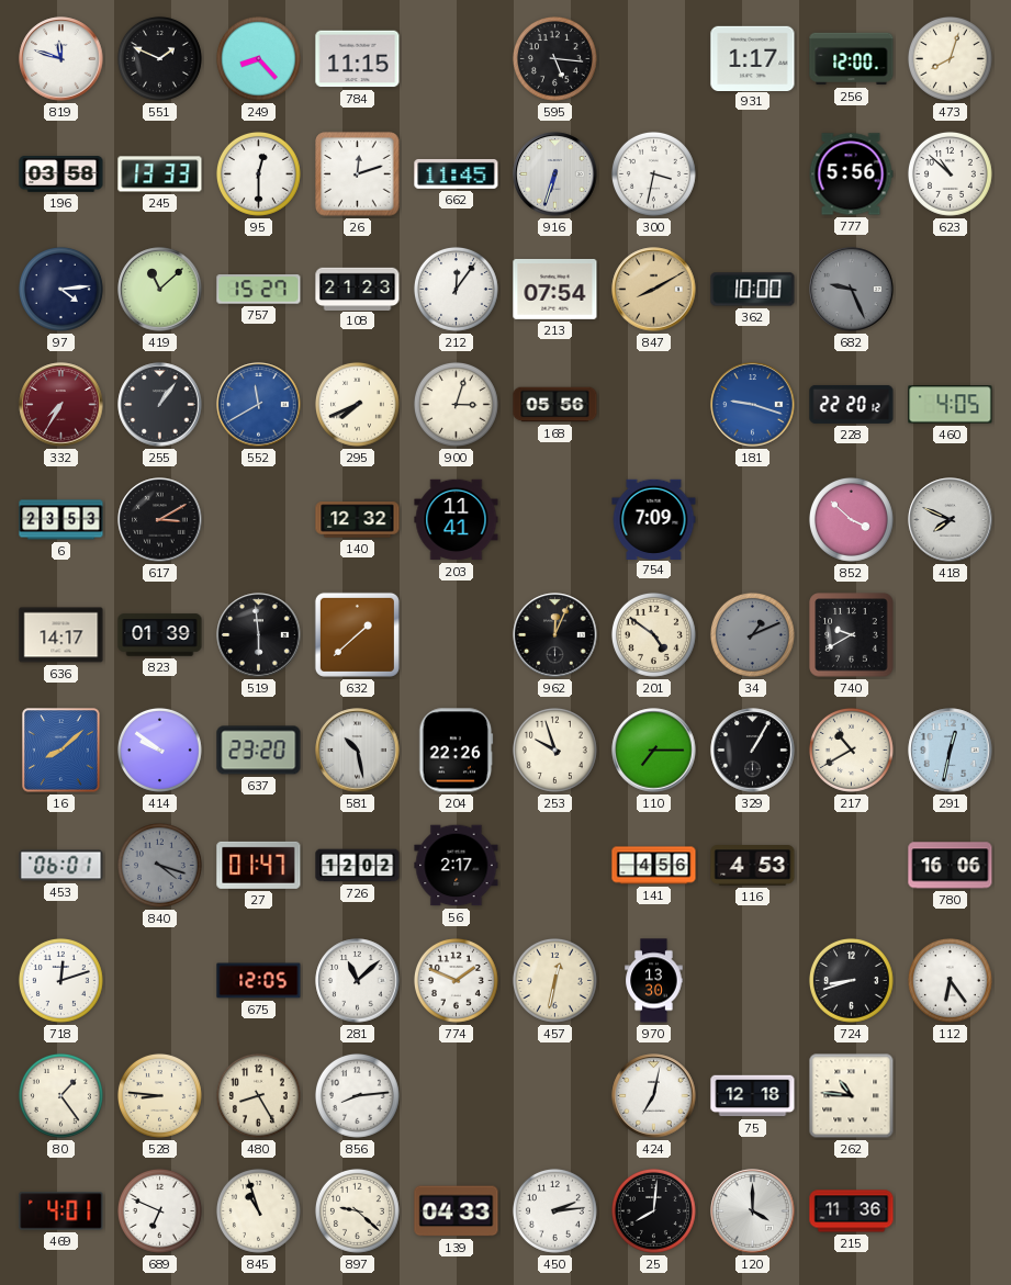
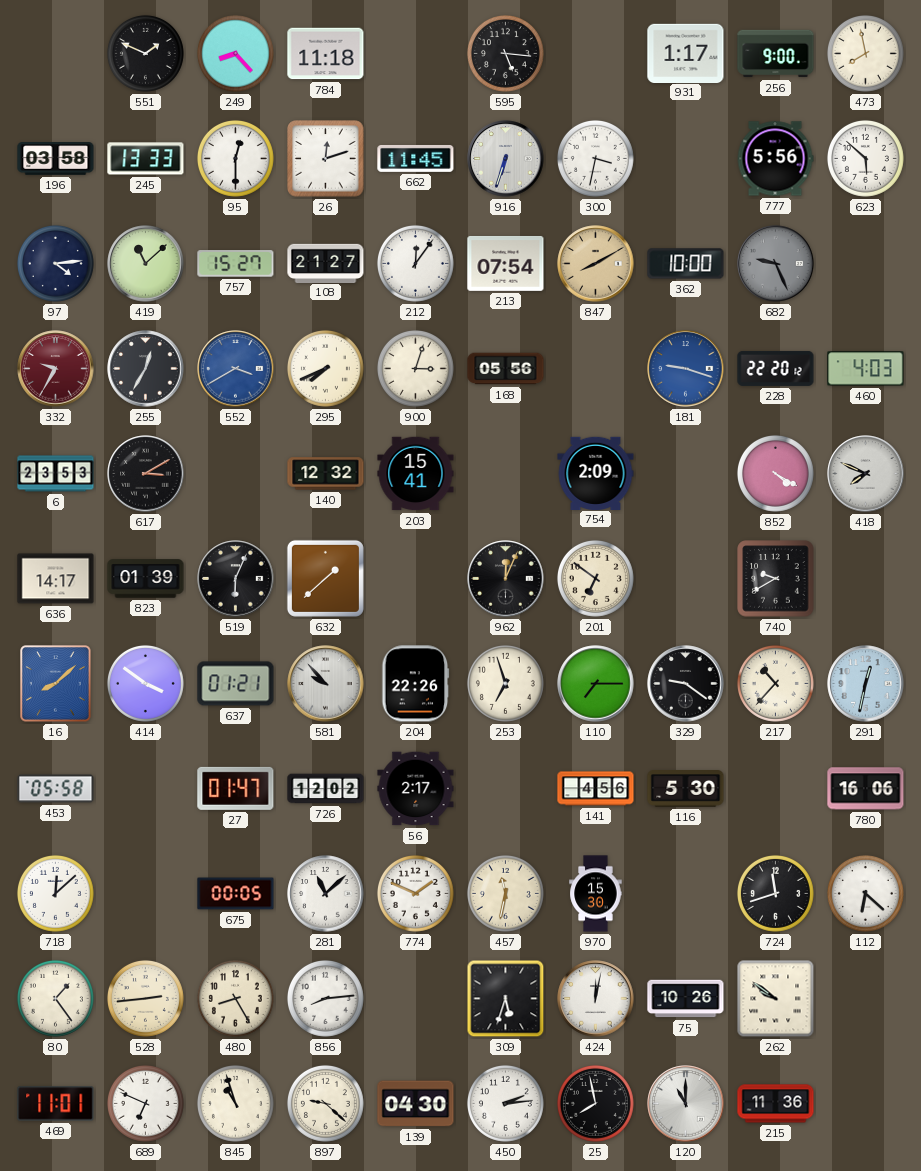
819: 11:48 -> none (61, 59)
784: 11:15 -> 11:18 (326, 54)
256: 12:00 -> 9:00 (776, 54)
473: 8:03 -> 7:58 (865, 53)
623: 10:52 -> 5:52 (865, 158)
108: 21:23 -> 21:27 (326, 263)
332: 7:35 -> 9:35 (56, 369)
255: 1:06 -> 12:35 (146, 369)
552: 11:40 -> 3:40 (236, 369)
460: 4:05 -> 4:03 (866, 369)
203: 11:41 -> 15:41 (416, 474)
754: 7:09 -> 2:09 (596, 473)
852: 3:52 -> 4:20 (775, 473)
519: 5:59 -> 6:04 (236, 579)
201: 4:51 -> 6:51 (595, 578)
34: 1:11 -> none (752, 634)
414: 9:51 -> 3:51 (145, 683)
637: 23:20 -> 01:21 (236, 684)
581: 10:28 -> 9:53 (326, 684)
253: 9:57 -> 6:57 (505, 683)
329: 1:05 -> 9:21 (686, 684)
217: 10:40 -> 10:37 (775, 683)
453: 06:01 -> 05:58 (56, 789)
840: 4:18 -> none (159, 865)
116: 4:53 -> 5:30 (686, 789)
718: 12:12 -> 12:08 (55, 893)
675: 12:05 -> 00:05 (236, 894)
457: 12:32 -> 11:32 (505, 893)
970: 13:30 -> 15:30 (596, 894)
724: 8:42 -> 11:42 (775, 893)
112: 6:24 -> 6:22 (865, 893)
528: 8:46 -> 2:44 (145, 998)
309: none -> 5:33 (506, 999)
424: 7:02 -> 12:02 (596, 999)
75: 12:18 -> 10:26 (686, 999)
262: 10:46 -> 9:51 (776, 999)
469: 4:01 -> 11:01 (56, 1104)
139: 04:33 -> 04:30 (416, 1104)
25: 8:01 -> 7:58 (595, 1103)
120: 4:00 -> 11:00 (686, 1104)
